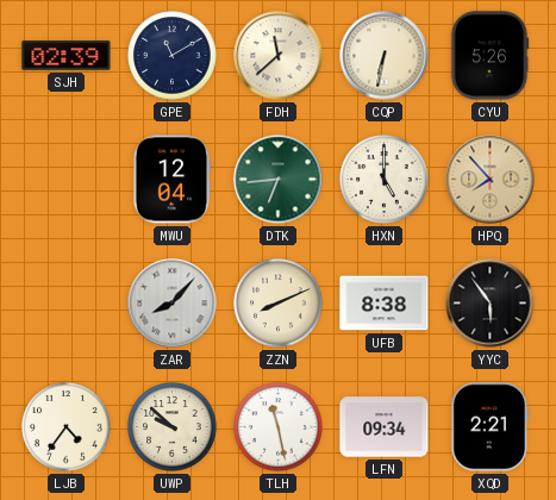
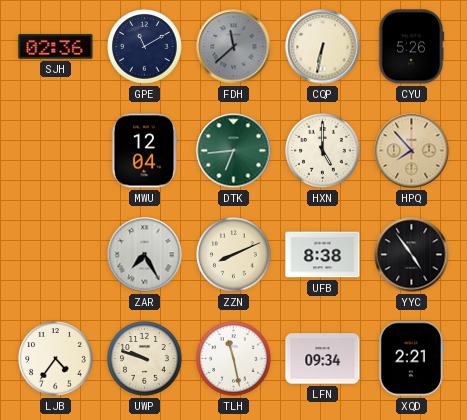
SJH: 02:39 -> 02:36 (56, 47)
FDH dial: cream -> grey (234, 47)
ZAR: 8:07 -> 7:25 (145, 255)
YYC: 5:54 -> 4:54 (412, 255)
UWP: 9:52 -> 9:48 (145, 359)
